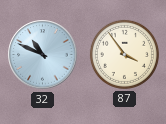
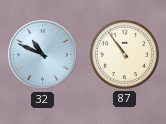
87: 3:54 -> 10:54 (124, 54)
